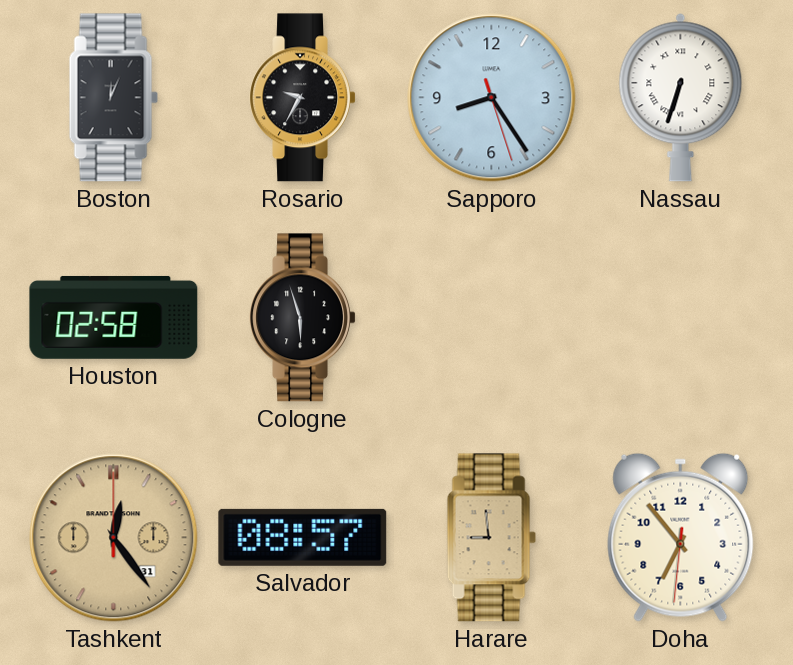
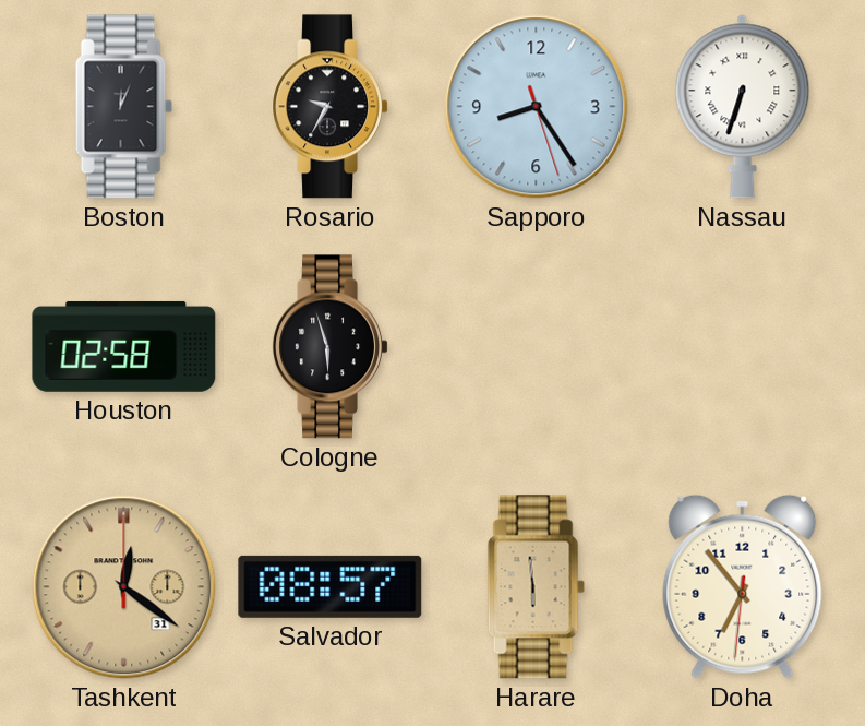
Tashkent: 12:24 -> 12:21 (124, 587)
Harare: 8:59 -> 5:59 (536, 587)
